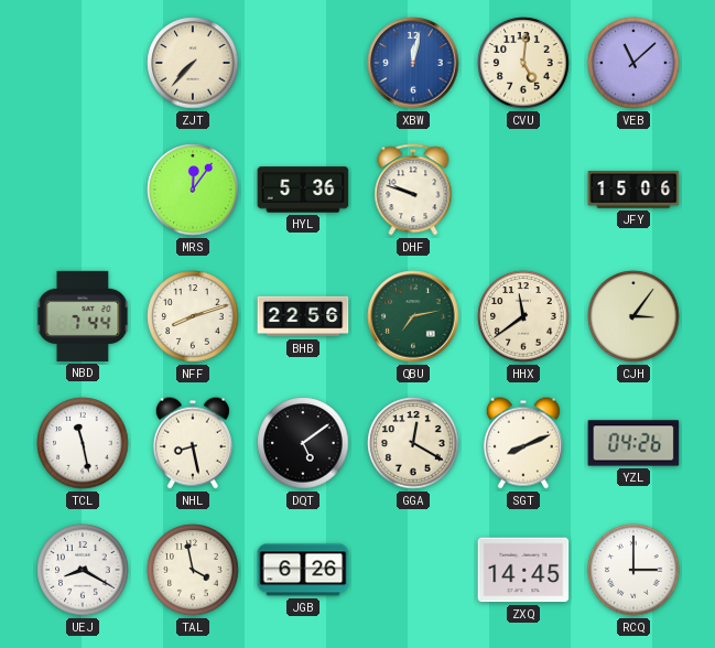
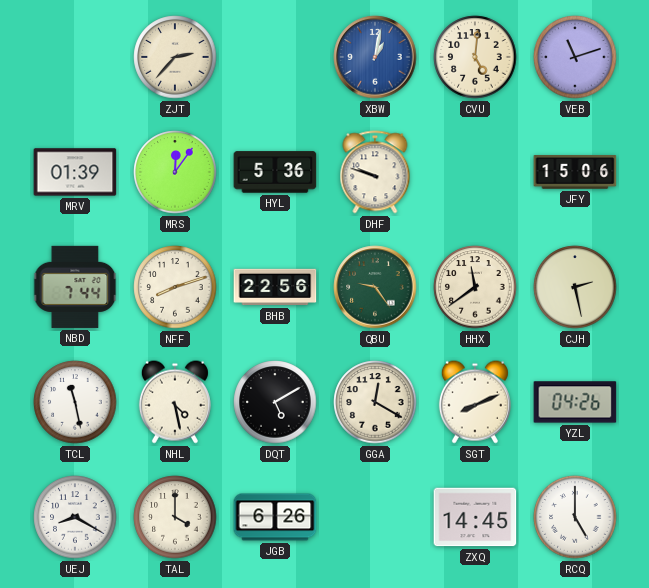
ZJT: 7:37 -> 2:37 (175, 57)
XBW: 12:02 -> 1:02 (375, 57)
VEB: 11:08 -> 11:12 (575, 57)
MRV: none -> 01:39 (75, 172)
QBU: 7:13 -> 9:24 (375, 287)
CJH: 3:06 -> 2:28 (575, 287)
NHL: 8:28 -> 4:28 (175, 402)
DQT: 5:09 -> 5:10 (275, 402)
TAL: 3:58 -> 4:00 (175, 517)
RCQ: 3:00 -> 5:00 (575, 517)
